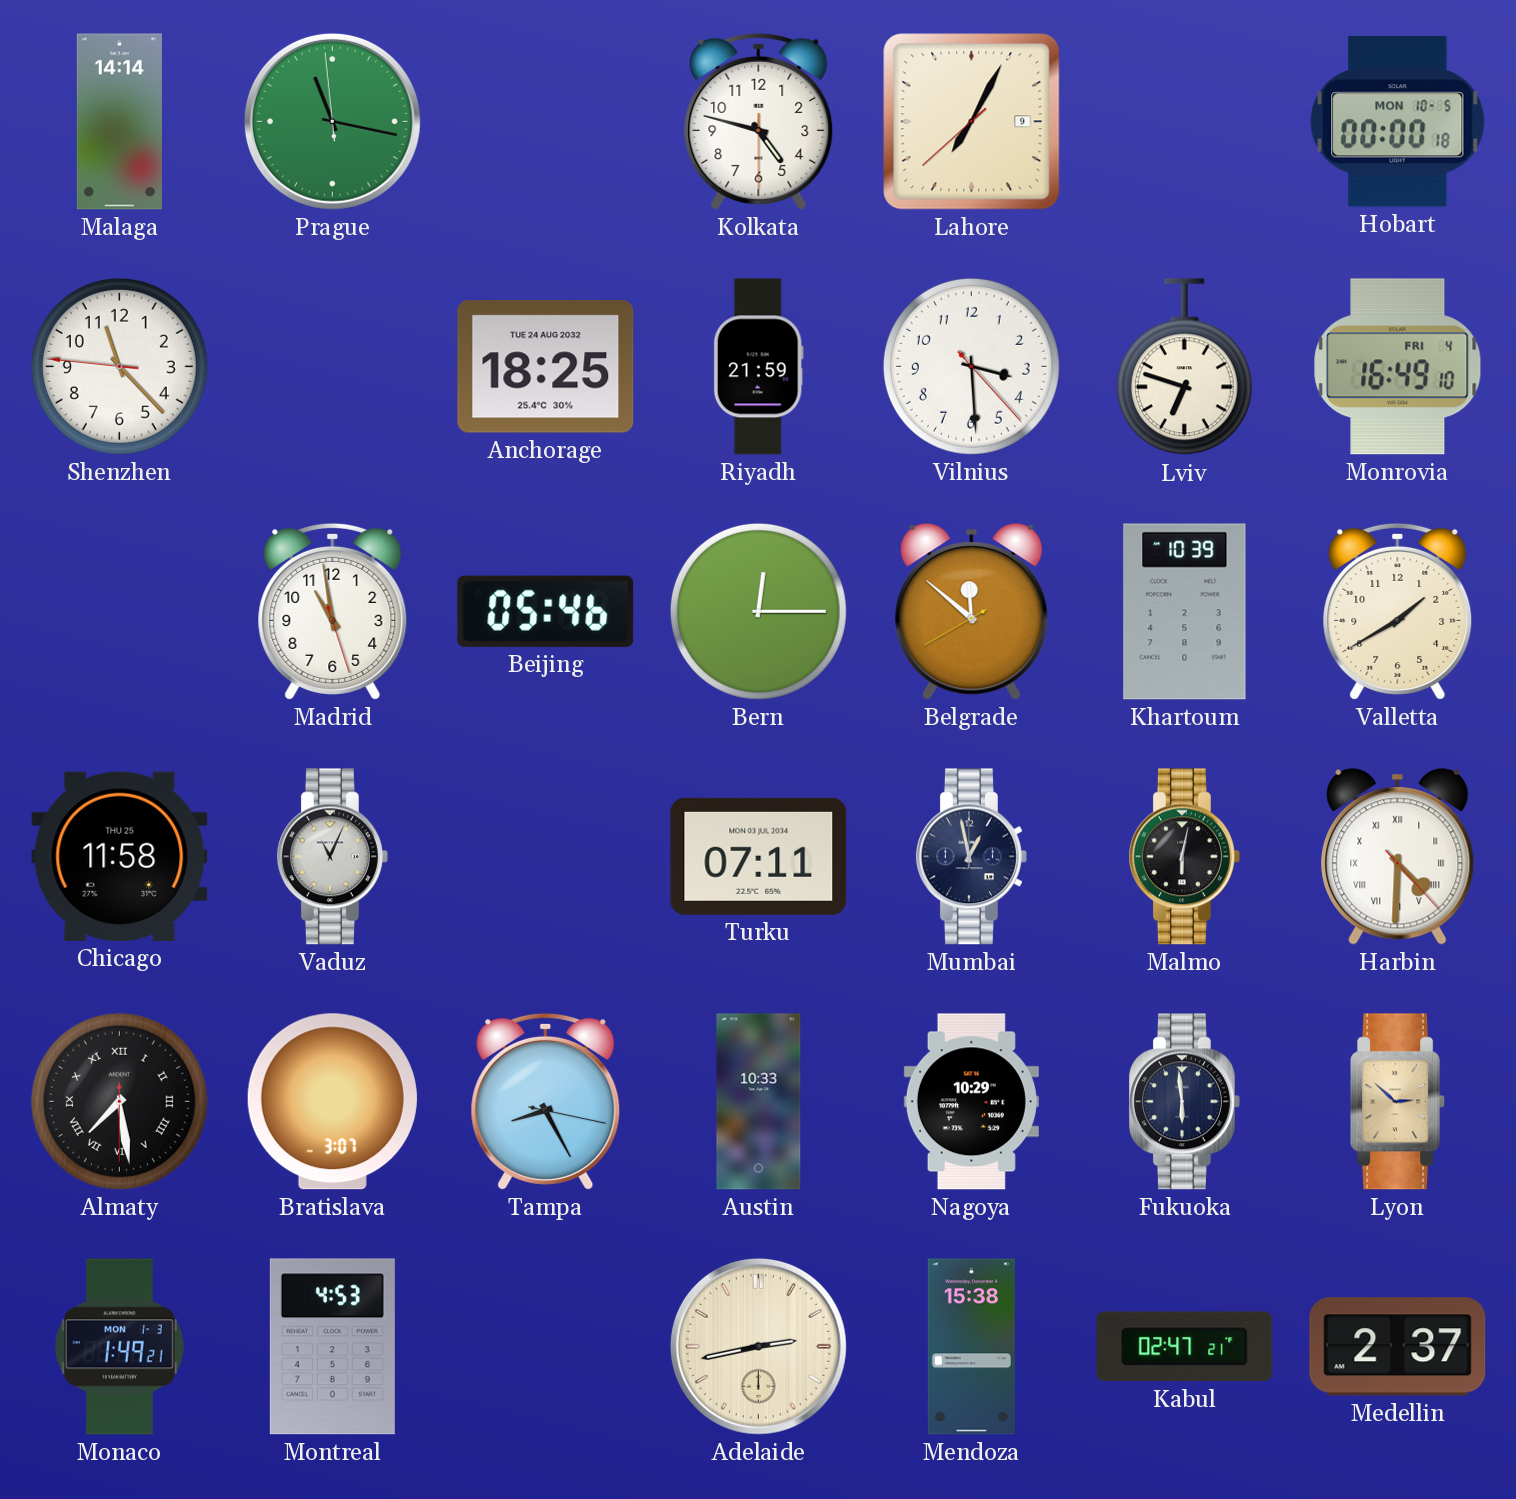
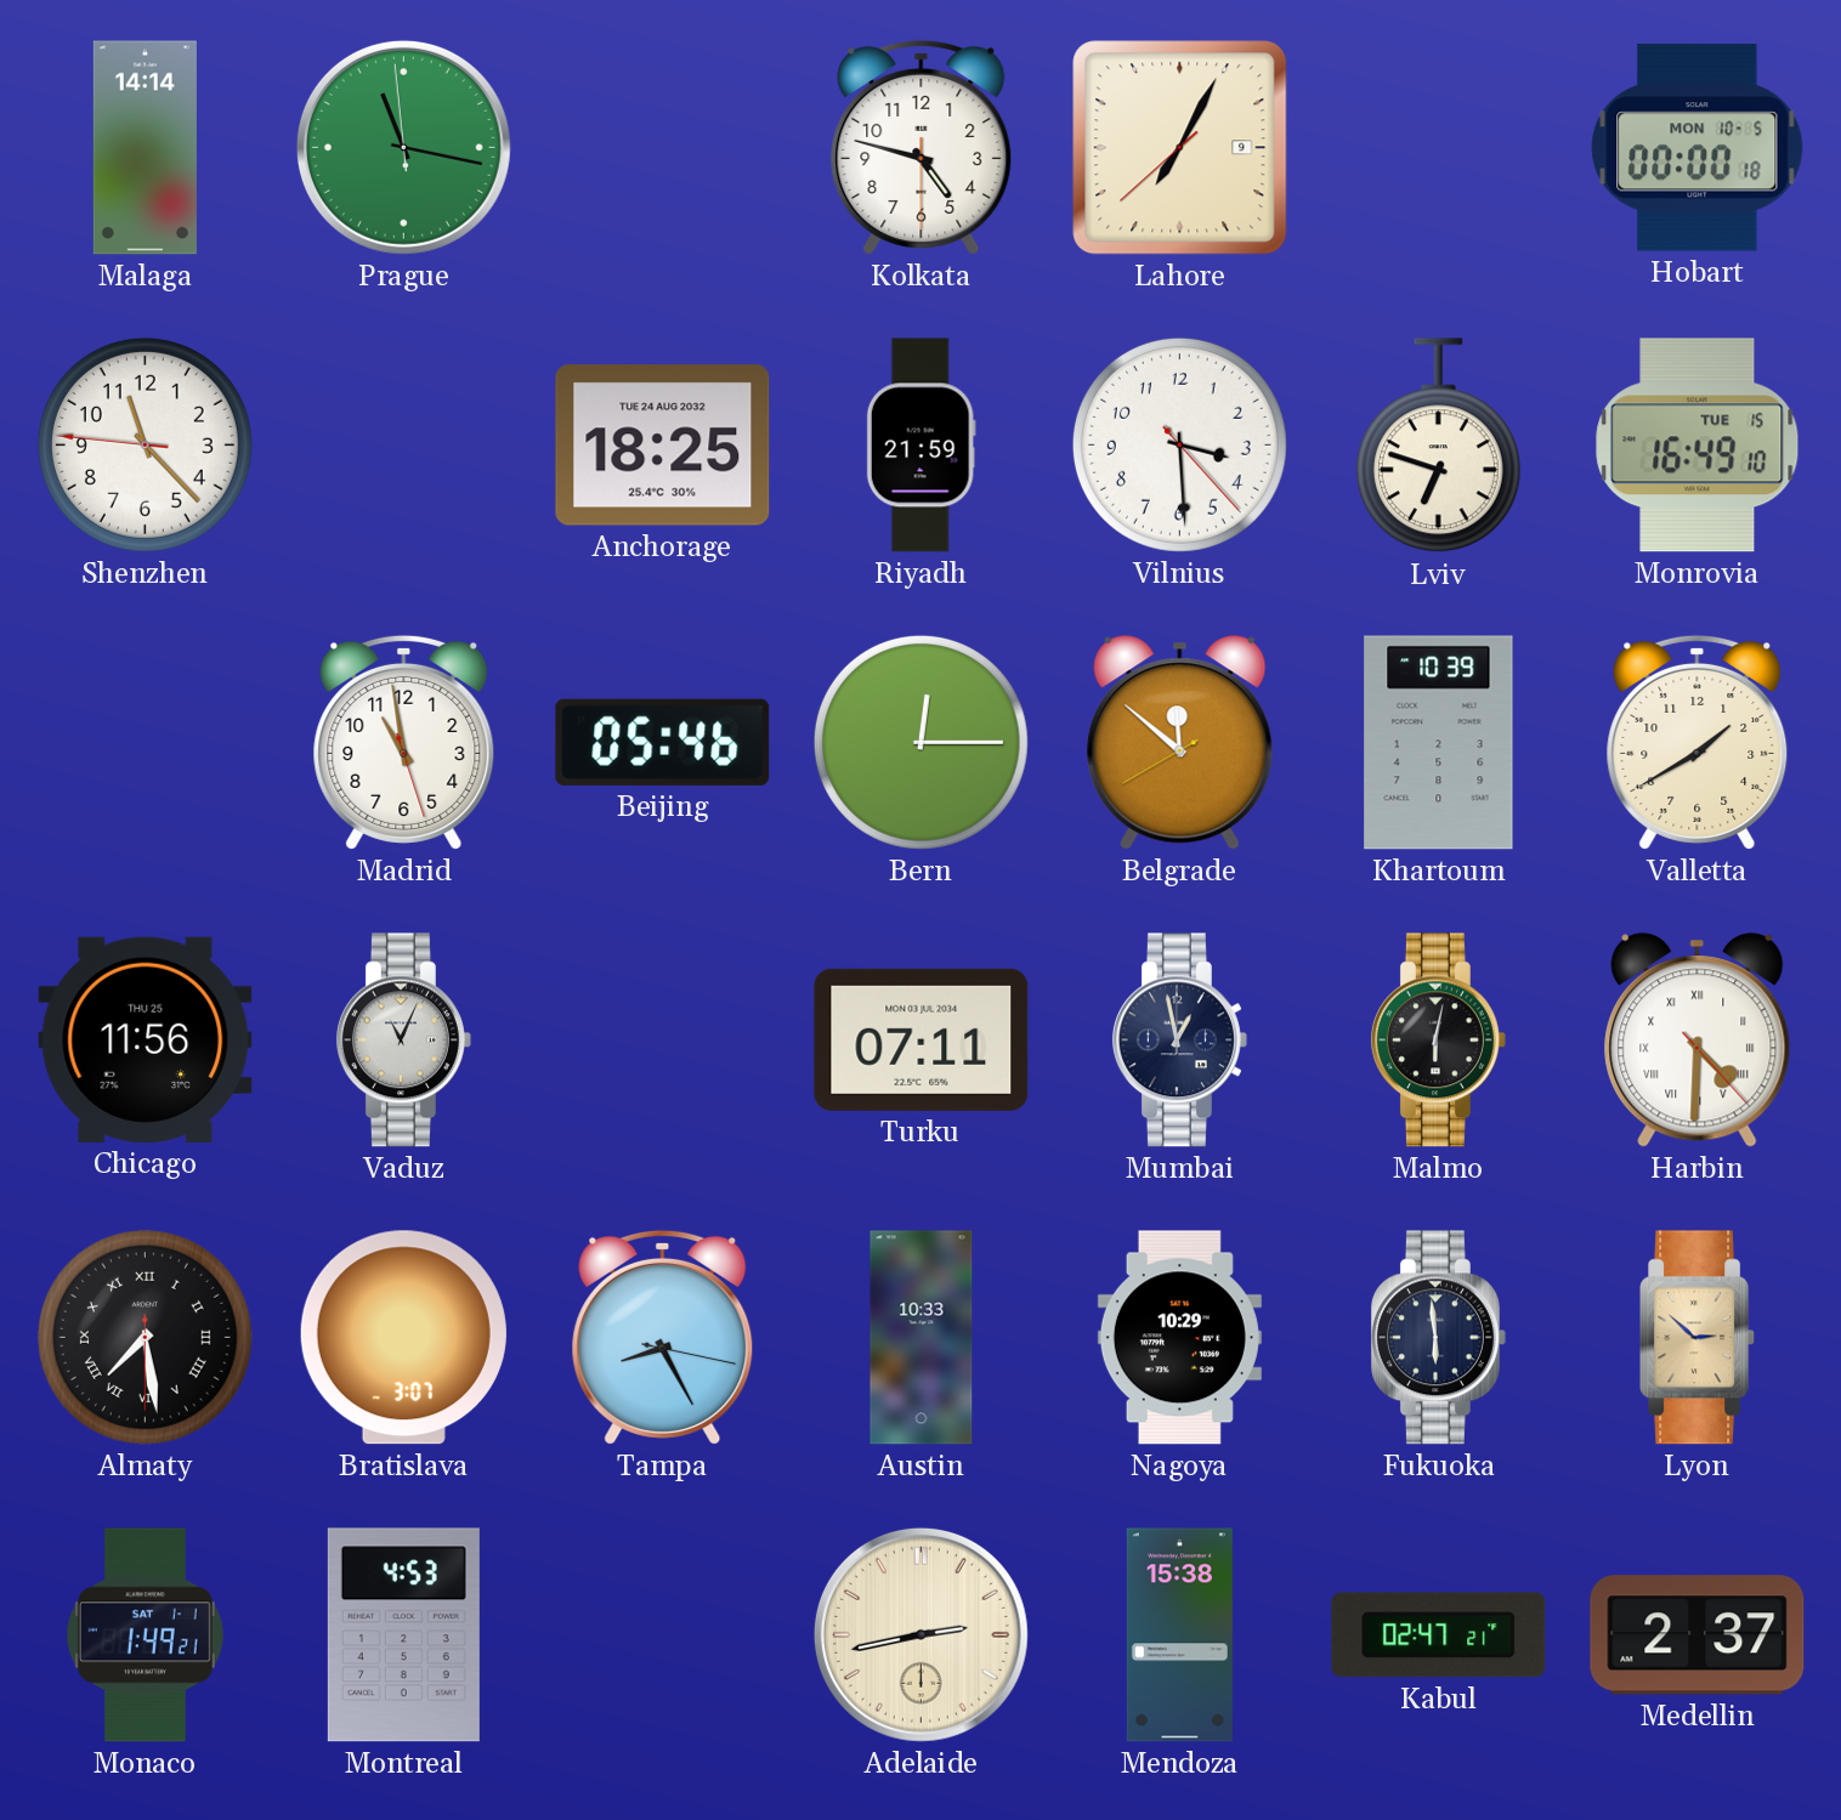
Monrovia date: FRI 4 -> TUE 15 (1698, 446)
Chicago: 11:58 -> 11:56 (146, 1039)
Monaco date: MON 1-3 -> SAT 1-1 (145, 1635)
